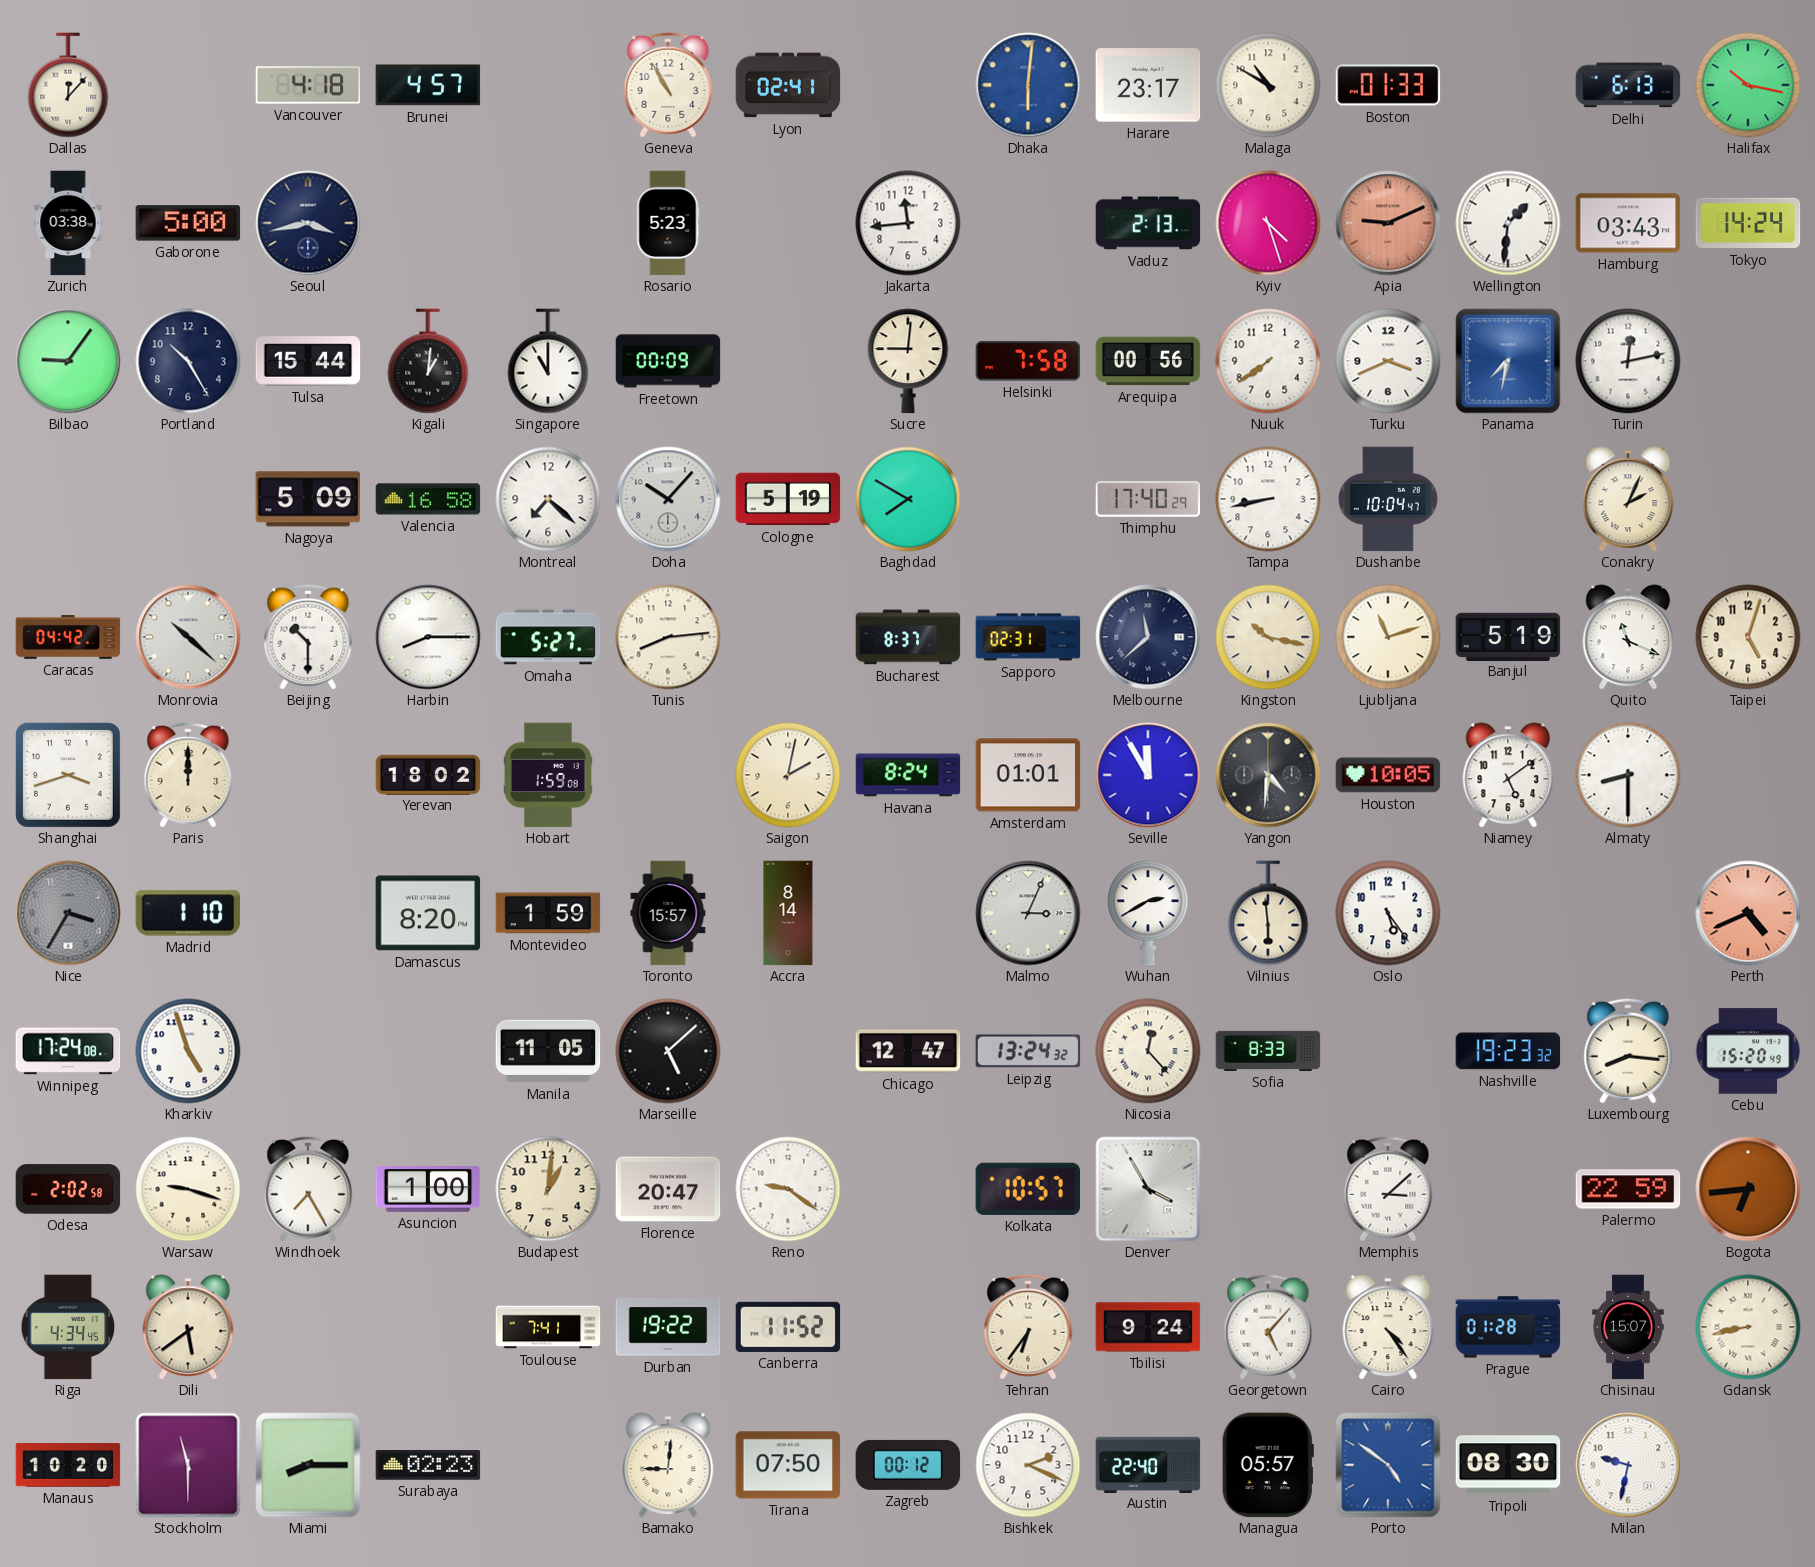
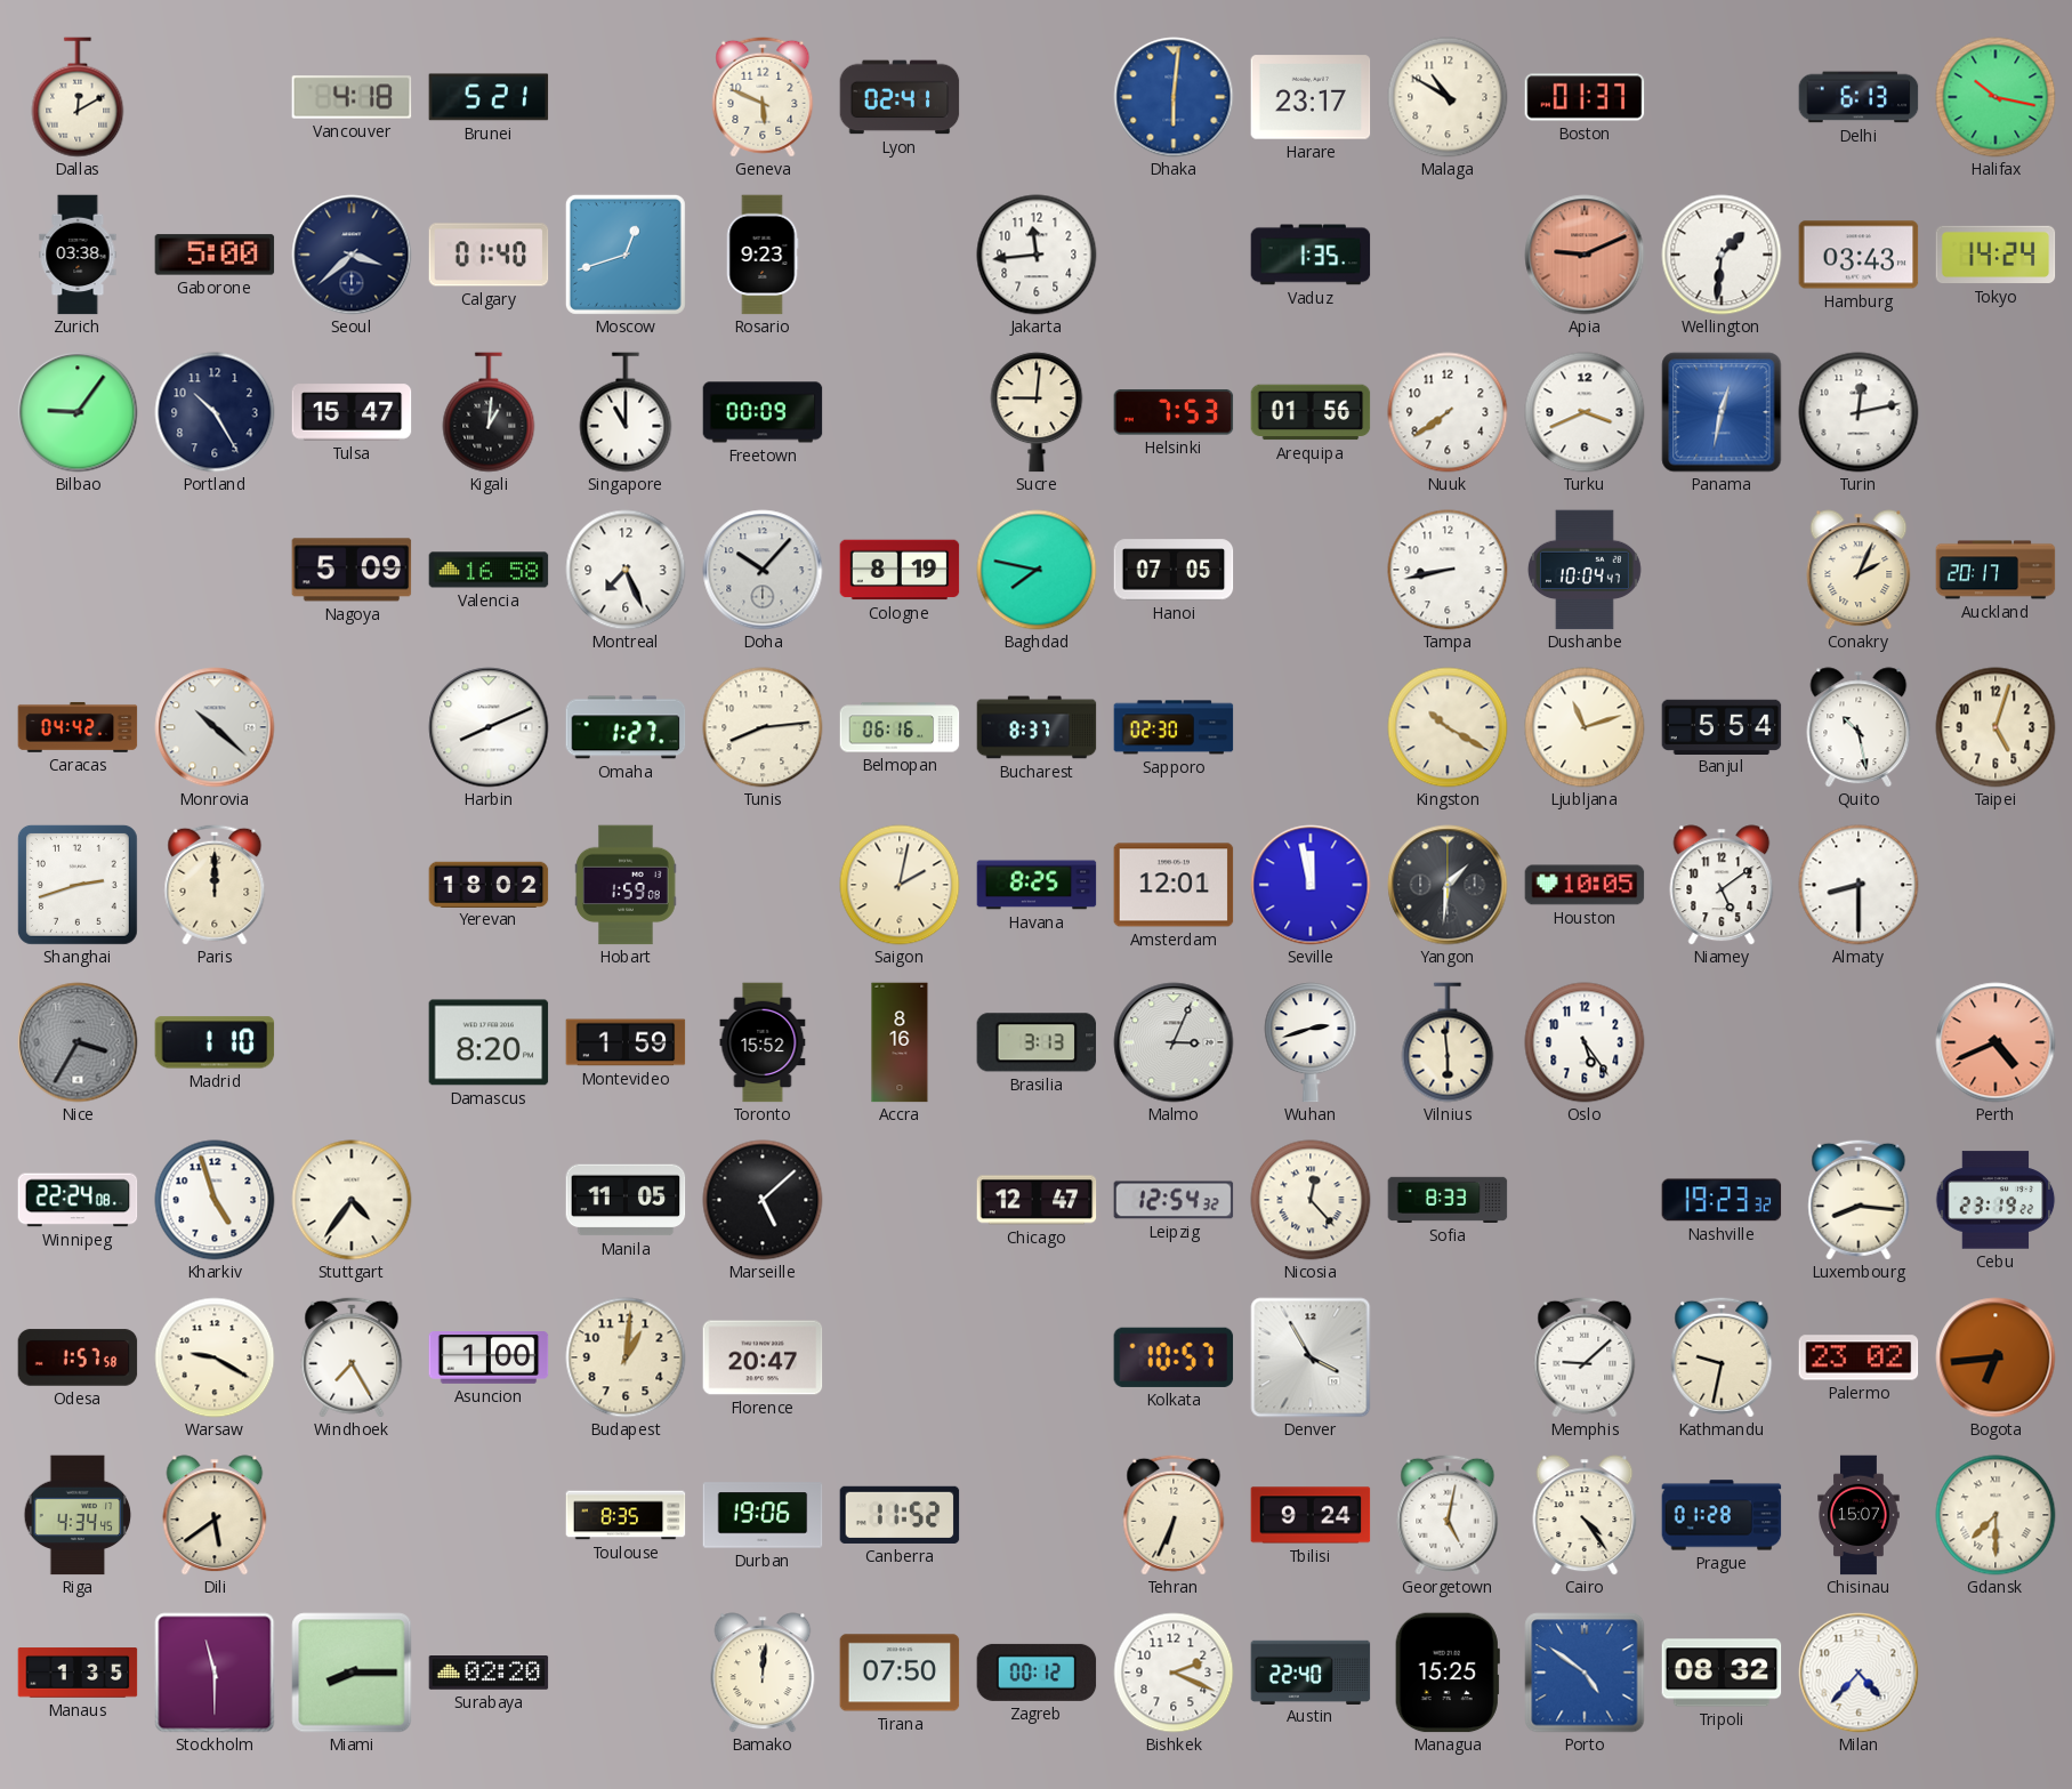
Dallas: 12:07 -> 12:10 (78, 97)
Brunei: 4:57 -> 5:21 (489, 97)
Geneva: 10:55 -> 5:49 (763, 97)
Boston: 01:33 -> 01:37 (1585, 97)
Seoul: 3:43 -> 3:38 (352, 255)
Calgary: none -> 01:40 (489, 255)
Moscow: none -> 12:42 (626, 255)
Rosario: 5:23 -> 9:23 (763, 255)
Vaduz: 2:13 -> 1:35 (1311, 255)
Kyiv: 4:27 -> none (1268, 223)
Tulsa: 15:44 -> 15:47 (352, 412)
Helsinki: 7:58 -> 7:53 (1174, 412)
Arequipa: 00:56 -> 01:56 (1311, 412)
Panama: 7:32 -> 12:32 (1722, 412)
Montreal: 7:22 -> 7:26 (626, 570)
Cologne: 5:19 -> 8:19 (900, 570)
Baghdad: 7:50 -> 7:47 (1037, 570)
Hanoi: none -> 07:05 (1174, 570)
Thimphu: 17:40 -> none (1148, 499)
Auckland: none -> 20:17 (1996, 570)
Beijing: 10:30 -> none (308, 637)
Harbin: 8:15 -> 8:11 (489, 727)
Omaha: 5:27 -> 1:27 (626, 727)
Belmopan: none -> 06:16 (900, 727)
Sapporo: 02:31 -> 02:30 (1174, 727)
Melbourne: 11:38 -> none (1148, 637)
Kingston: 10:17 -> 10:20 (1448, 727)
Banjul: 5:19 -> 5:54 (1722, 726)
Quito: 11:19 -> 10:28 (1859, 727)
Shanghai: 3:42 -> 2:42 (78, 885)
Havana: 8:24 -> 8:25 (1037, 885)
Amsterdam: 01:01 -> 12:01 (1174, 885)
Seville: 11:55 -> 11:58 (1311, 885)
Yangon: 4:31 -> 1:31 (1448, 885)
Toronto: 15:57 -> 15:52 (763, 1042)
Accra: 8:14 -> 8:16 (900, 1042)
Brasilia: none -> 3:13 (1037, 1042)
Wuhan: 2:40 -> 2:42 (1311, 1042)
Winnipeg: 17:24 -> 22:24 (78, 1200)
Stuttgart: none -> 4:36 (352, 1200)
Leipzig: 13:24 -> 12:54 (1174, 1200)
Cebu: 15:20 -> 23:19 (1996, 1200)
Odesa: 2:02 -> 1:57 (78, 1357)
Warsaw: 9:18 -> 9:20 (215, 1357)
Reno: 9:21 -> none (788, 1189)
Memphis: 3:08 -> 9:08 (1585, 1357)
Kathmandu: none -> 9:32 (1722, 1357)
Palermo: 22:59 -> 23:02 (1859, 1357)
Toulouse: 7:41 -> 8:35 (626, 1515)
Durban: 19:22 -> 19:06 (763, 1515)
Tehran: 6:36 -> 6:34 (1174, 1515)
Georgetown: 5:07 -> 5:02 (1448, 1515)
Gdansk: 8:43 -> 7:30 (1996, 1515)
Manaus: 10:20 -> 1:35 (78, 1673)
Surabaya: 02:23 -> 02:20 (489, 1673)
Bamako: 9:01 -> 12:01 (763, 1673)
Managua: 05:57 -> 15:25 (1448, 1673)
Tripoli: 08:30 -> 08:32 (1722, 1673)
Milan: 9:32 -> 4:37 (1859, 1673)
